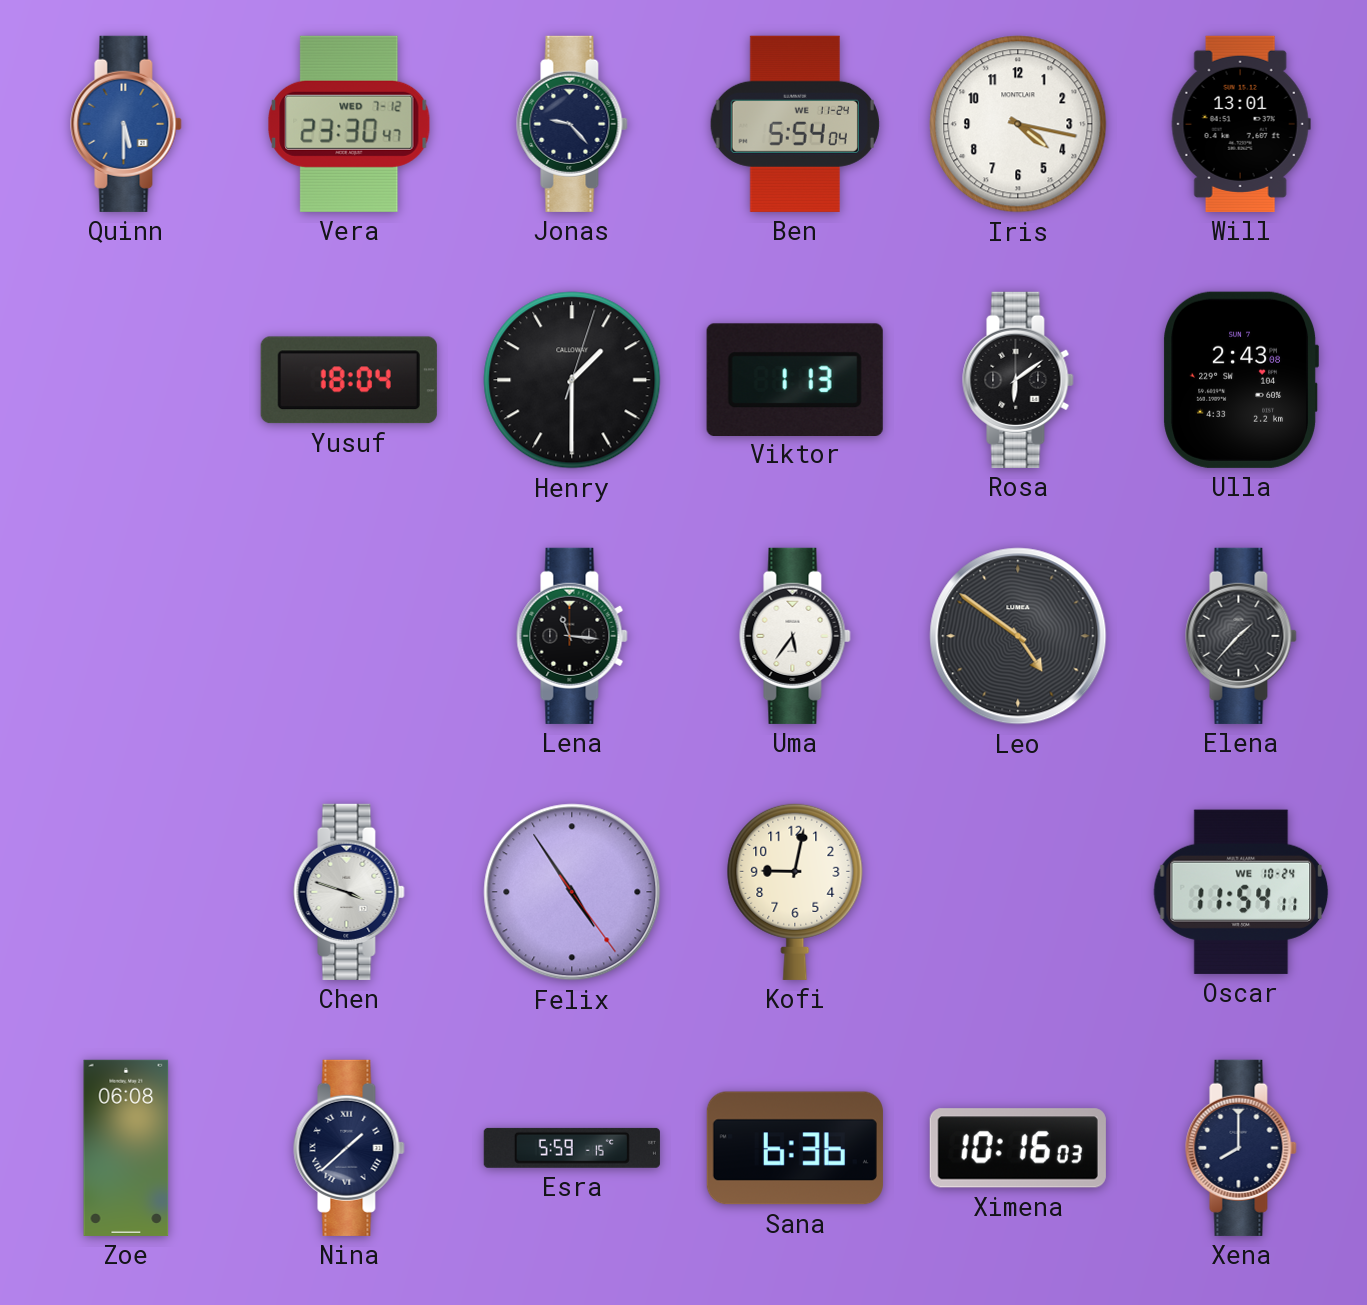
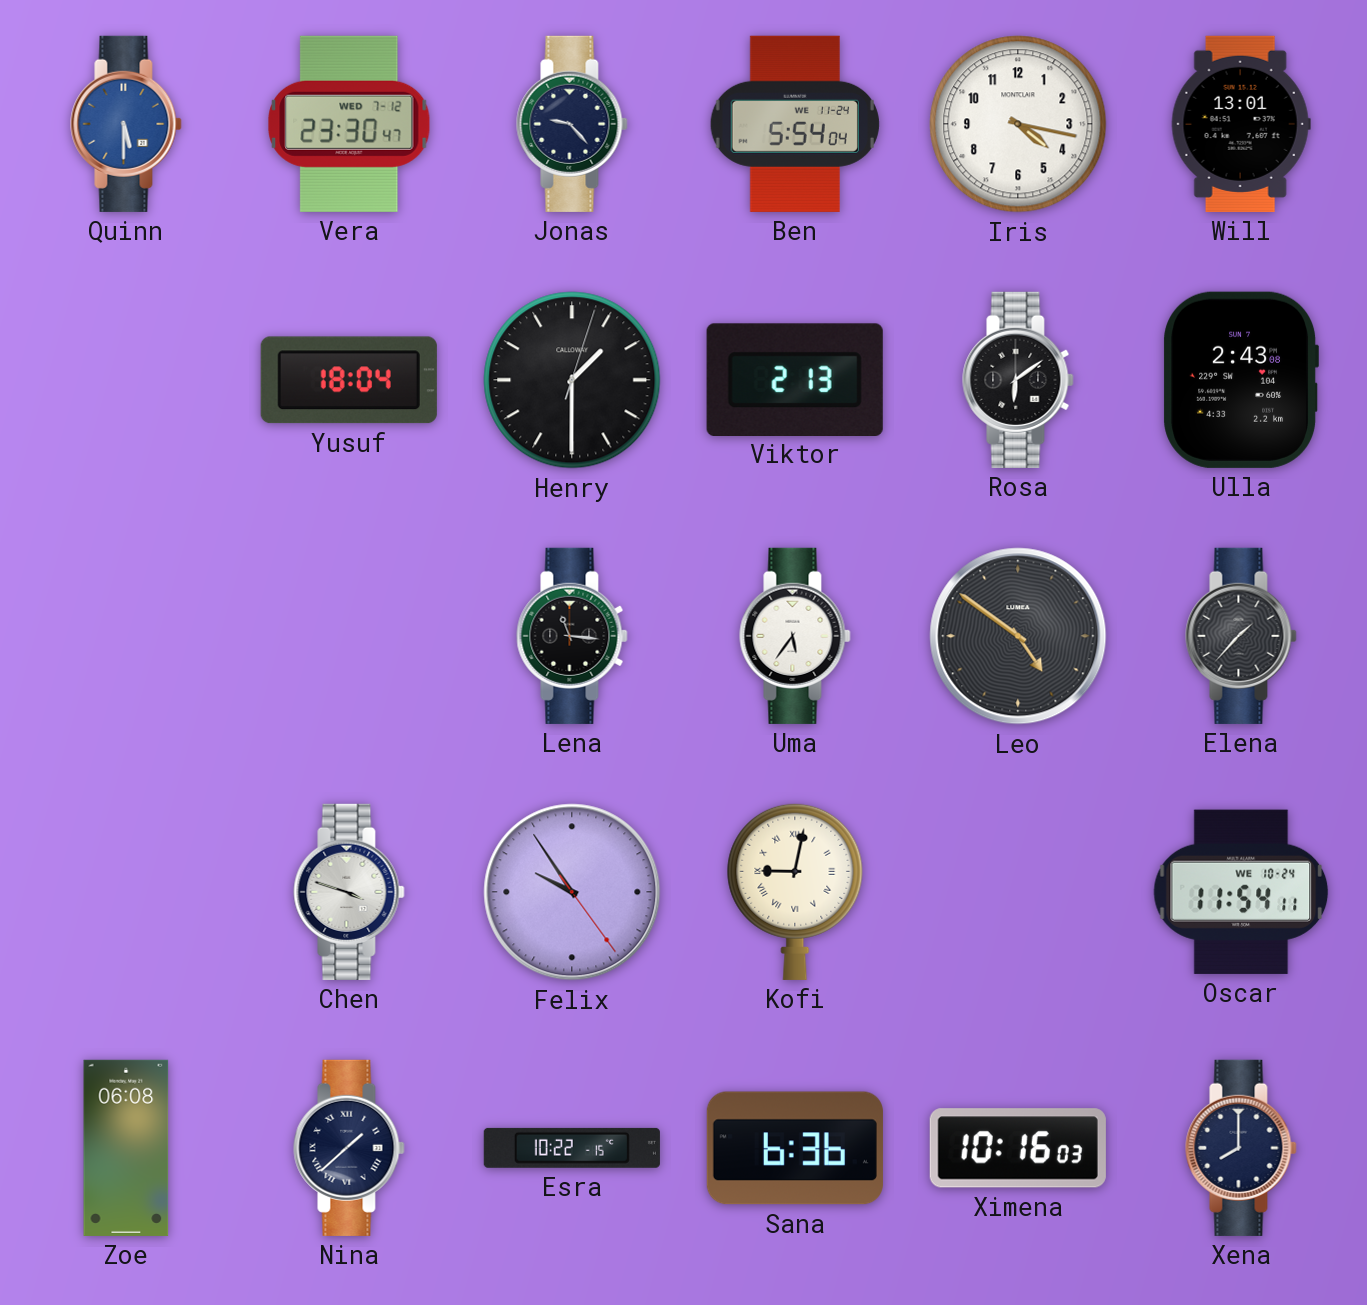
Viktor: 1:13 -> 2:13 (795, 379)
Felix: 4:54 -> 9:54 (572, 892)
Kofi numerals: Arabic -> Roman (795, 891)
Esra: 5:59 -> 10:22 (572, 1148)
